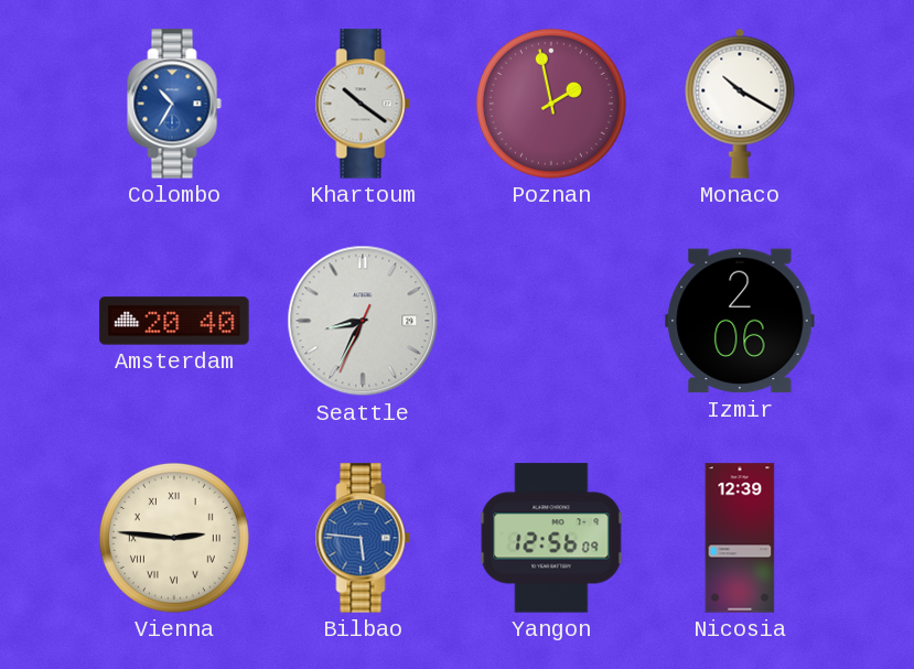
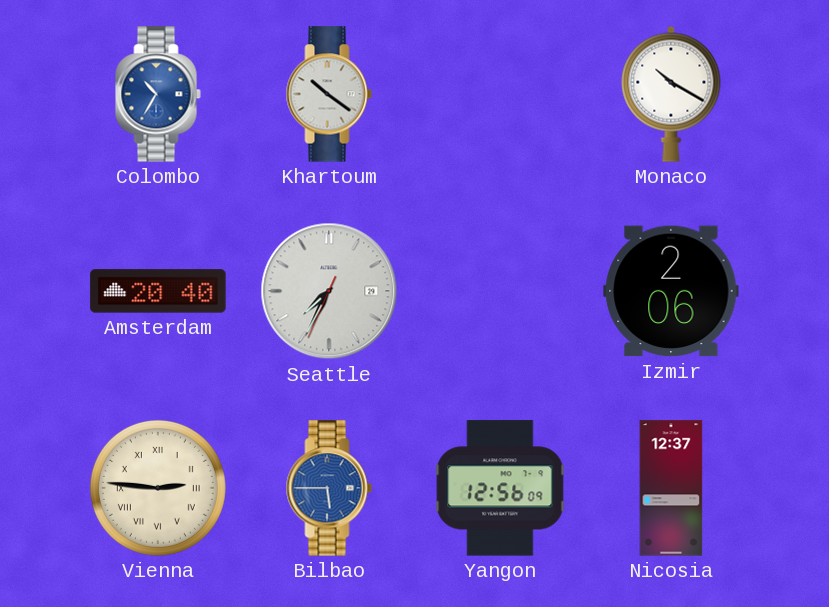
Poznan: 1:58 -> none (551, 104)
Seattle: 8:34 -> 7:34 (329, 291)
Bilbao: 5:46 -> 5:45 (329, 488)
Nicosia: 12:39 -> 12:37 (671, 488)
